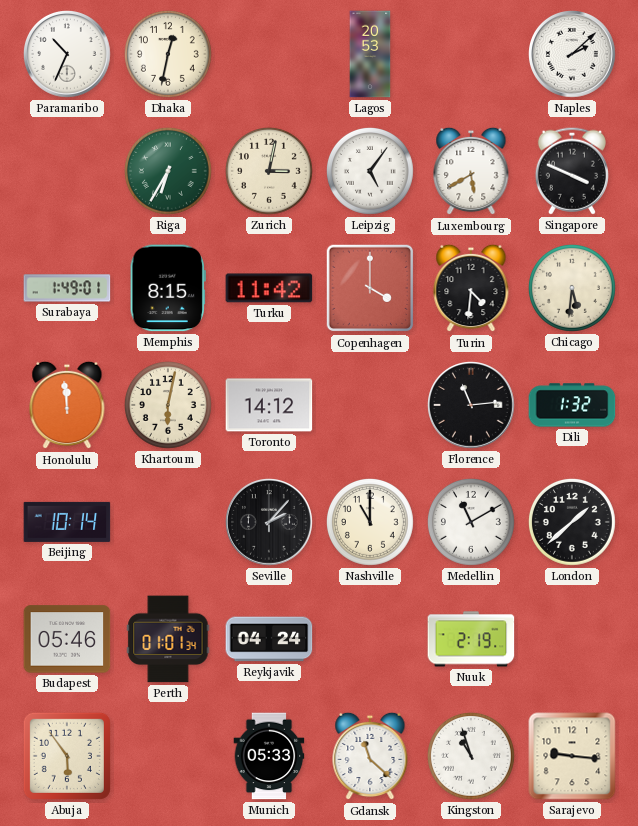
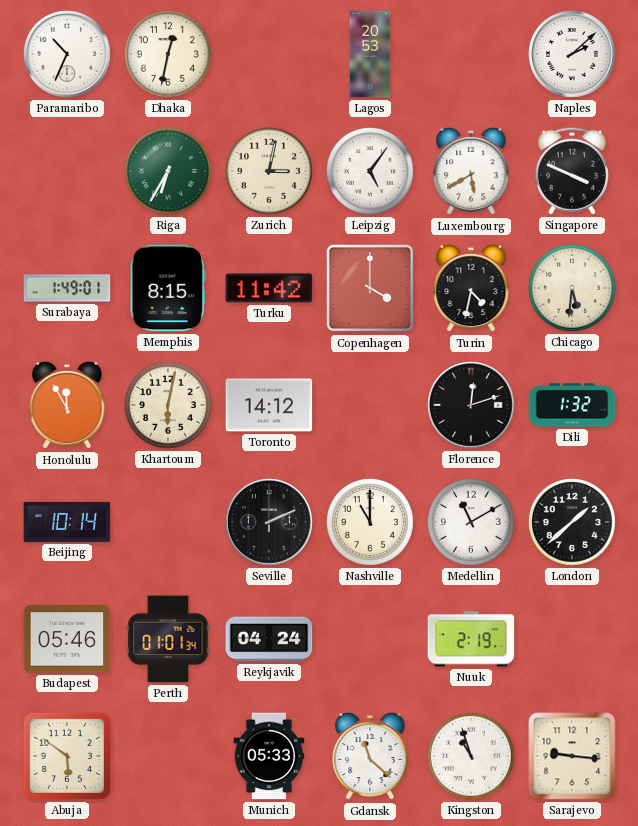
Turin: 4:31 -> 4:32 (471, 288)
Honolulu: 11:59 -> 11:55 (67, 405)
Florence: 11:14 -> 12:12 (472, 406)
Seville: 2:07 -> 2:11 (270, 523)
Abuja: 5:54 -> 5:51 (67, 756)
